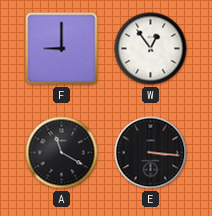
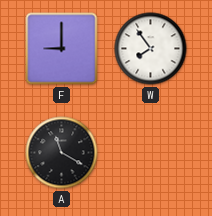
W: 12:54 -> 7:54 (151, 49)
E: 3:16 -> none (151, 153)
